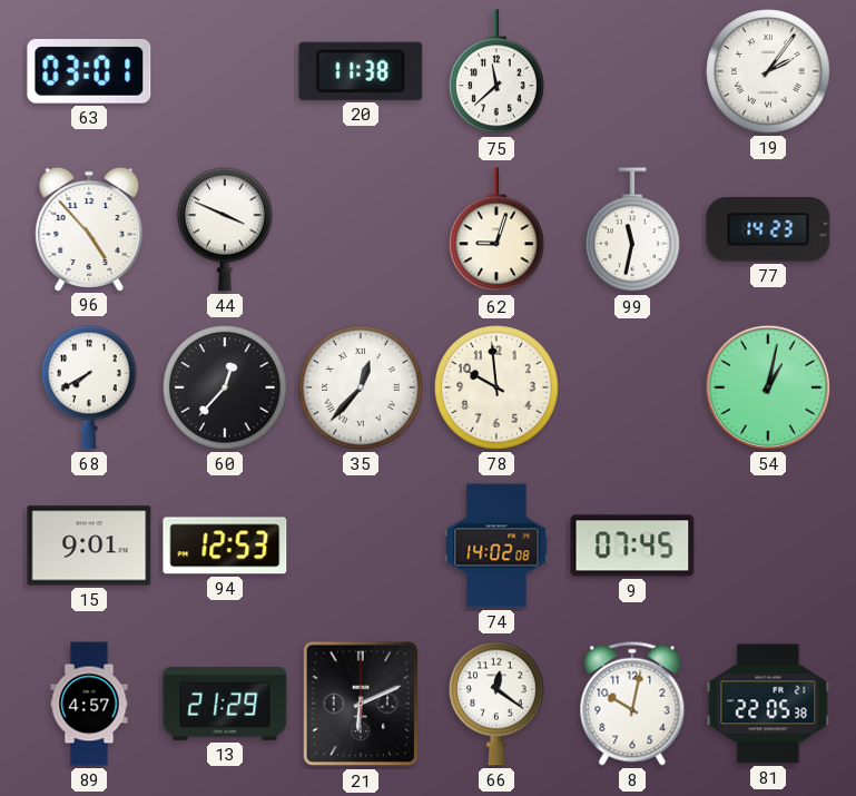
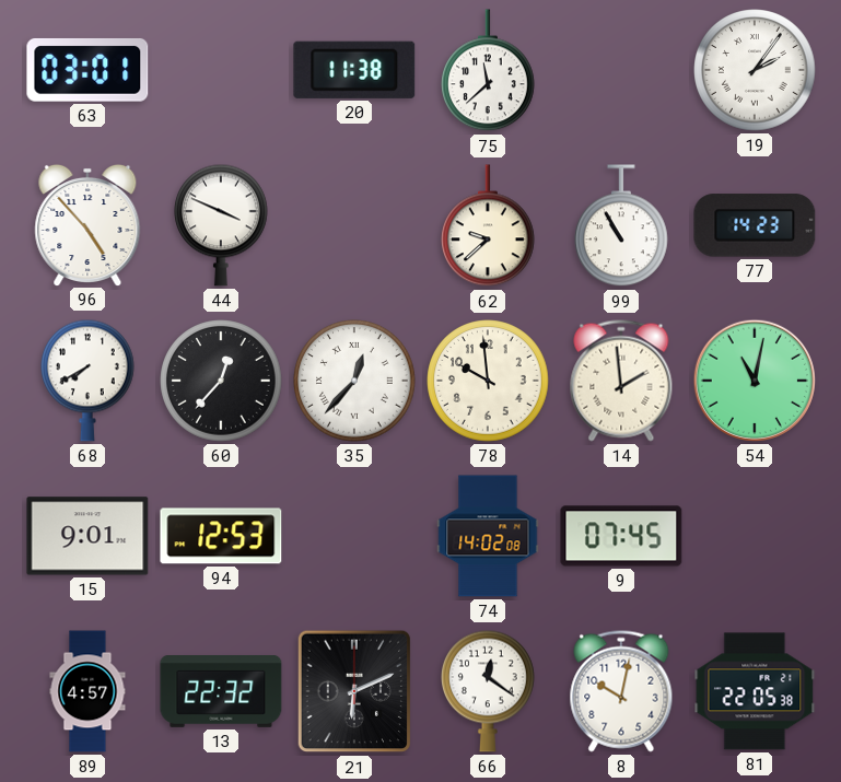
62: 9:03 -> 9:38 (489, 226)
99: 11:32 -> 10:55 (622, 226)
14: none -> 1:59 (621, 381)
54: 1:02 -> 11:02 (755, 381)
13: 21:29 -> 22:32 (221, 692)
